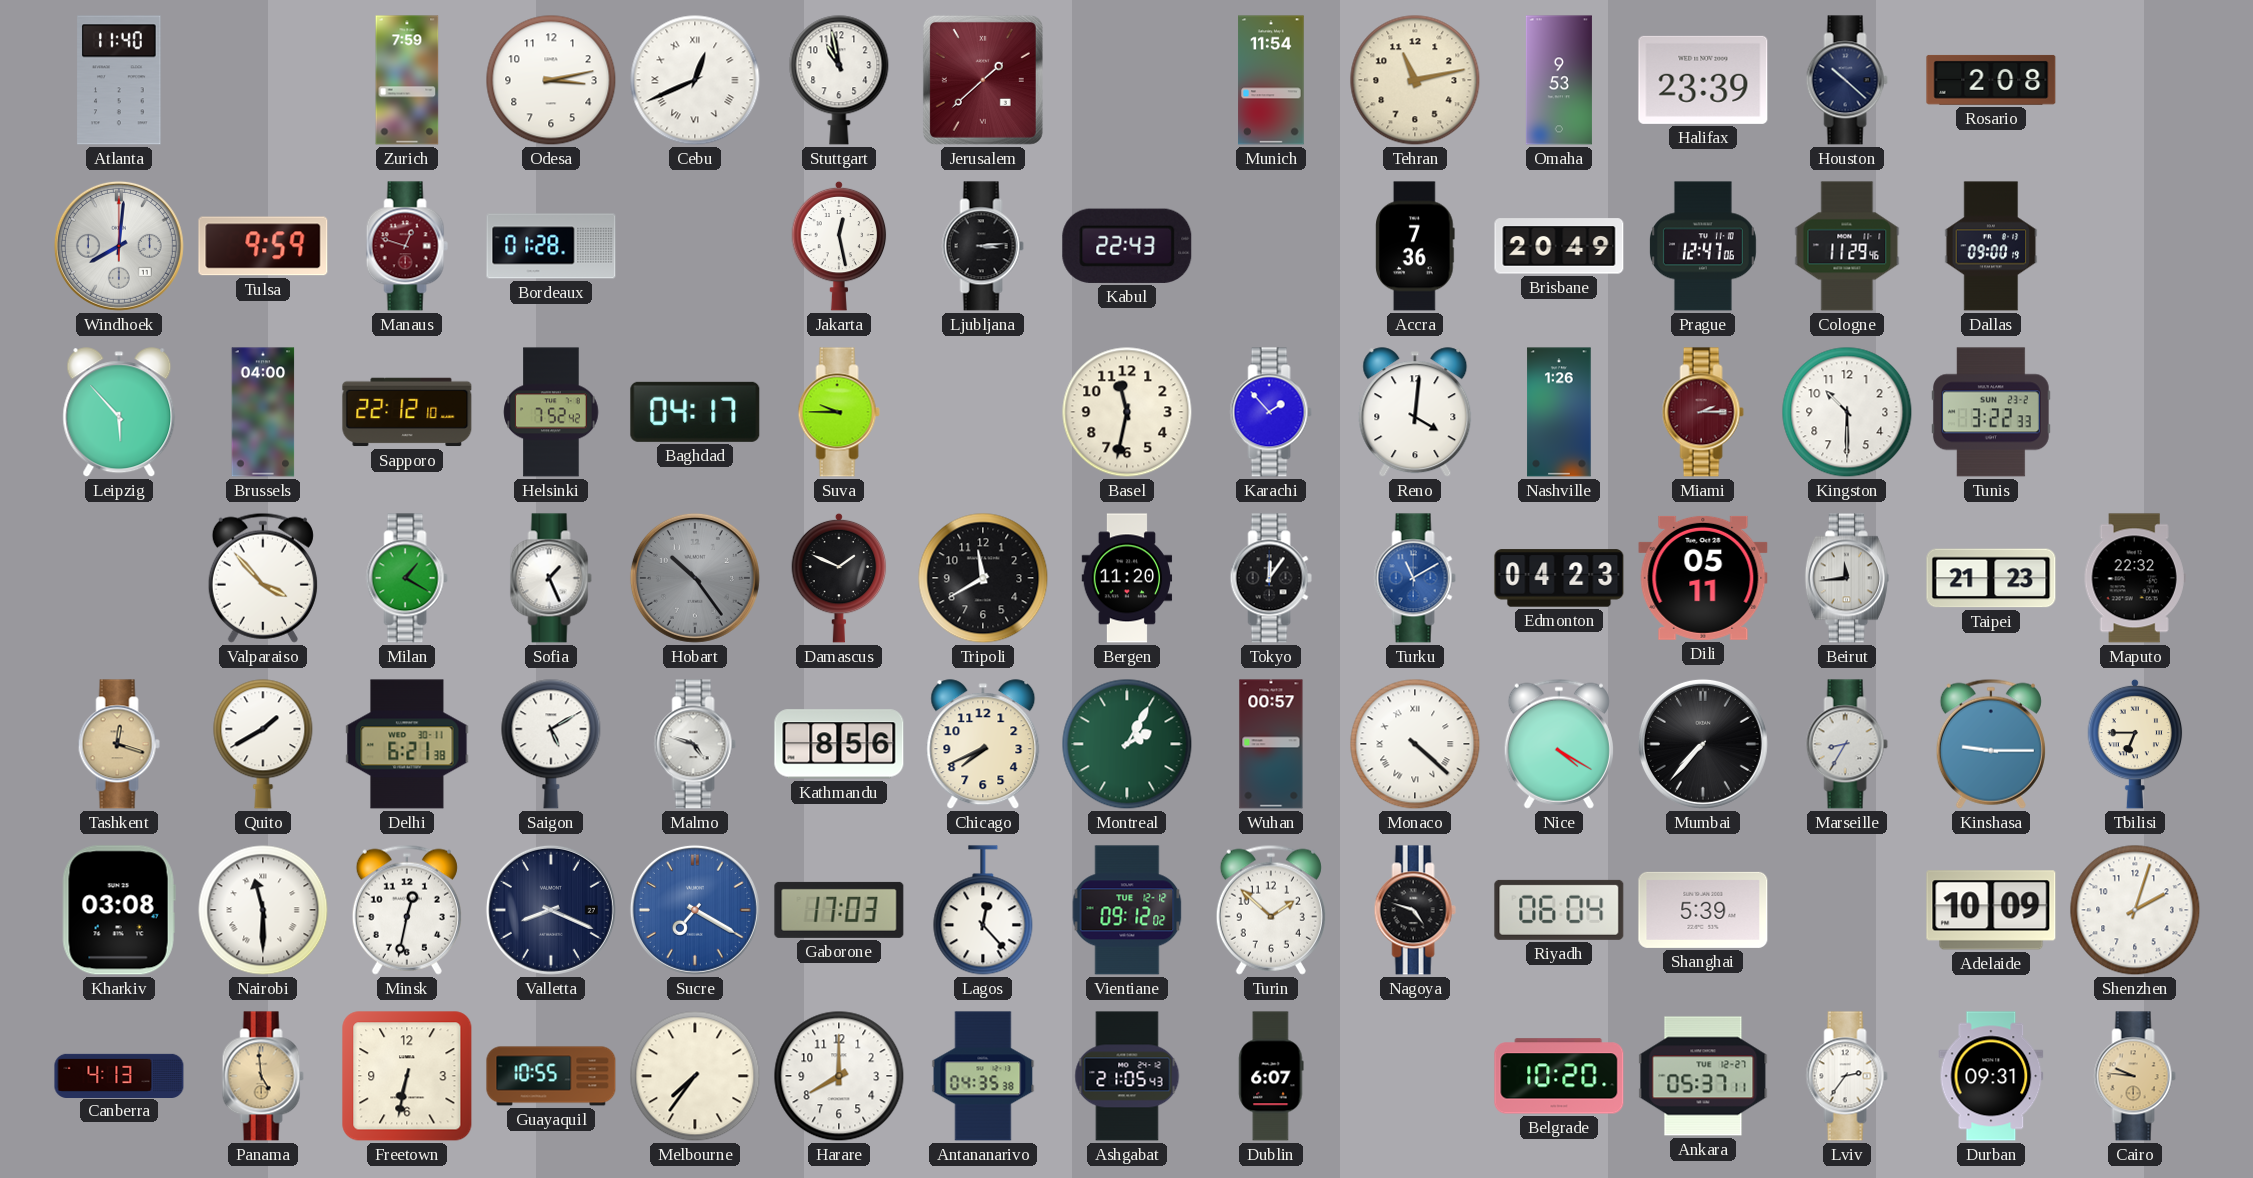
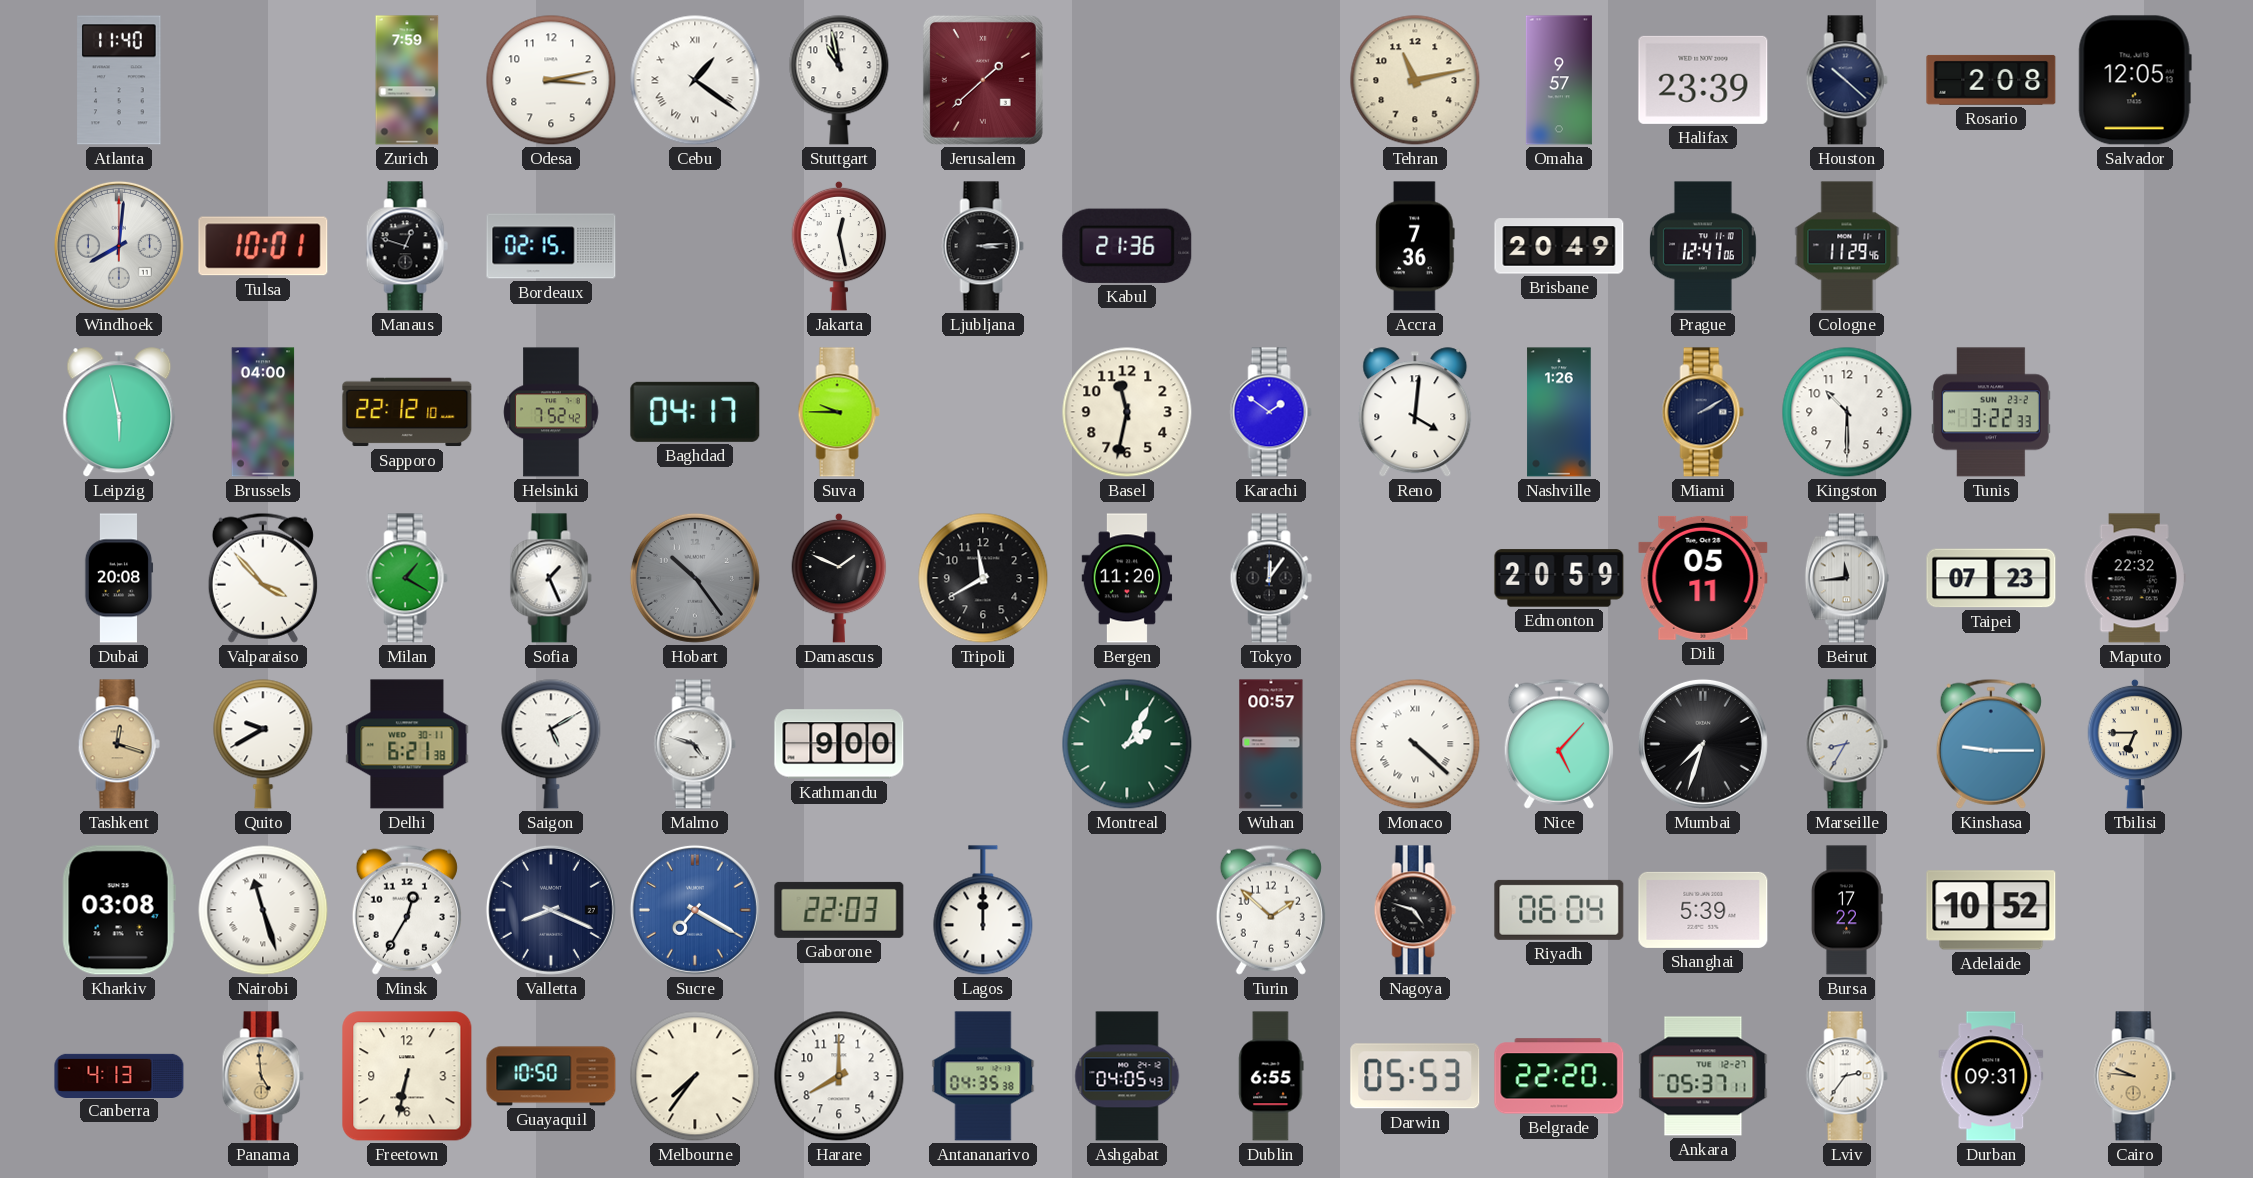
Cebu: 12:41 -> 1:21 (695, 80)
Munich: 11:54 -> none (1271, 80)
Omaha: 9:53 -> 9:57 (1559, 80)
Salvador: none -> 12:05 (2135, 80)
Tulsa: 9:59 -> 10:01 (263, 246)
Manaus dial: burgundy -> black (407, 246)
Bordeaux: 01:28 -> 02:15 (551, 246)
Kabul: 22:43 -> 21:36 (1127, 246)
Dallas: 09:00 -> none (1991, 246)
Leipzig: 5:53 -> 5:58 (119, 413)
Karachi: 1:53 -> 1:51 (1271, 412)
Miami: 2:15 -> 2:10 (1703, 412)
Miami dial: burgundy -> navy (1703, 412)
Dubai: none -> 20:08 (119, 578)
Turku: 11:10 -> none (1415, 578)
Edmonton: 04:23 -> 20:59 (1559, 578)
Taipei: 21:23 -> 07:23 (1991, 578)
Quito: 1:40 -> 9:40 (263, 744)
Kathmandu: 8:56 -> 9:00 (839, 744)
Chicago: 7:41 -> none (983, 745)
Nice: 4:20 -> 5:07 (1559, 744)
Mumbai: 7:37 -> 7:33 (1703, 744)
Nairobi: 11:30 -> 11:27 (263, 910)
Minsk: 12:32 -> 12:35 (407, 910)
Gaborone: 17:03 -> 22:03 (839, 910)
Lagos: 12:23 -> 12:00 (983, 910)
Vientiane: 09:12 -> none (1127, 910)
Bursa: none -> 17:22 (1847, 910)
Adelaide: 10:09 -> 10:52 (1991, 910)
Shenzhen: 2:03 -> none (2135, 910)
Guayaquil: 10:55 -> 10:50 (551, 1076)
Ashgabat: 21:05 -> 04:05 (1127, 1076)
Dublin: 6:07 -> 6:55 (1271, 1076)
Darwin: none -> 05:53 (1415, 1076)
Belgrade: 10:20 -> 22:20 (1559, 1076)
